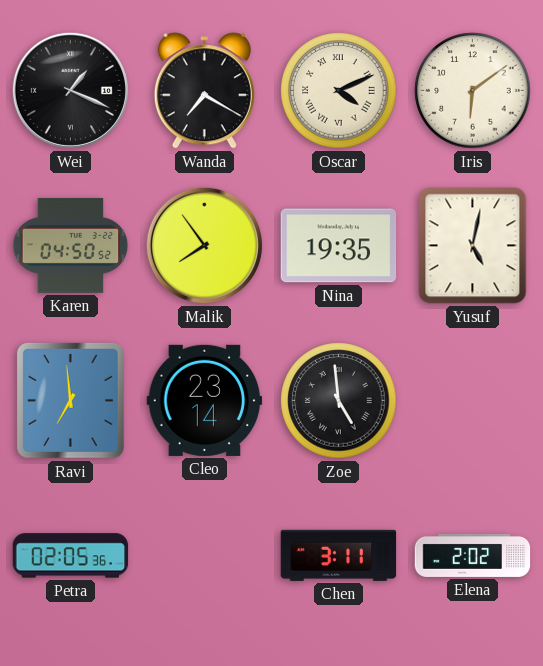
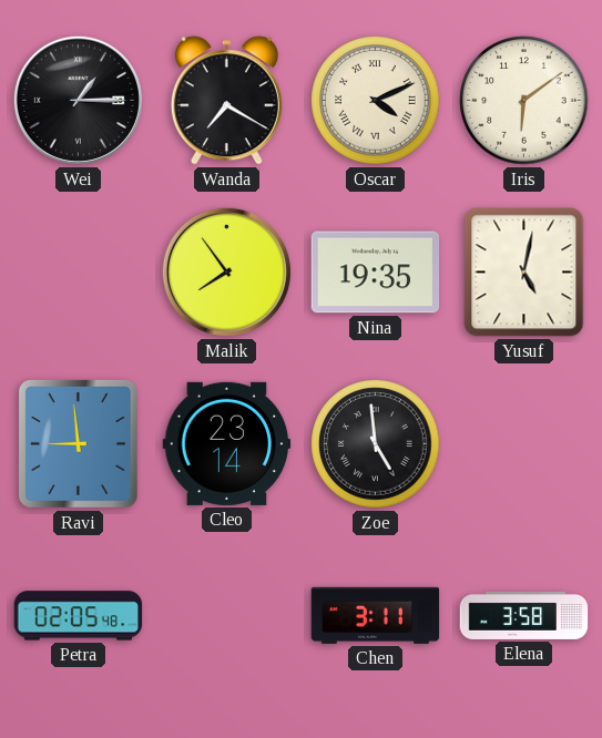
Wei: 1:19 -> 1:15 (78, 100)
Karen: 04:50 -> none (71, 245)
Ravi: 6:59 -> 8:59 (78, 443)
Petra: 02:05:36 -> 02:05:48 (79, 616)
Elena: 2:02 -> 3:58 (524, 615)
